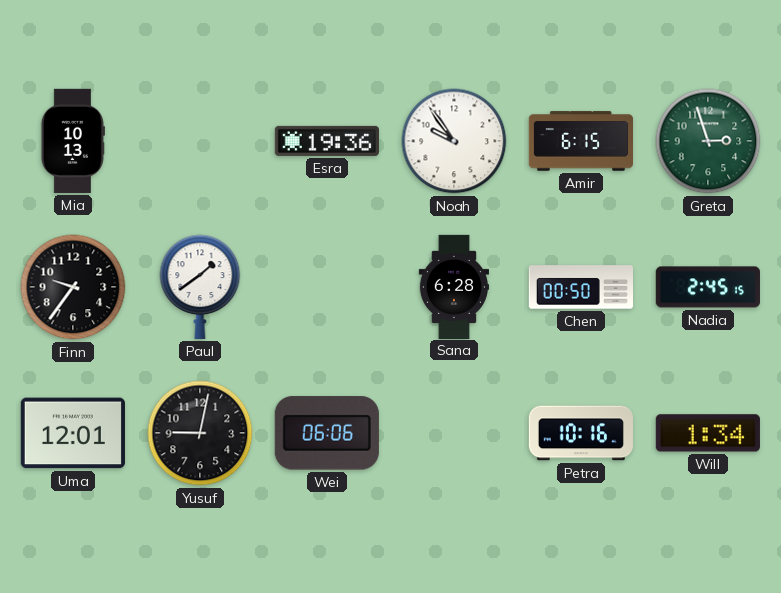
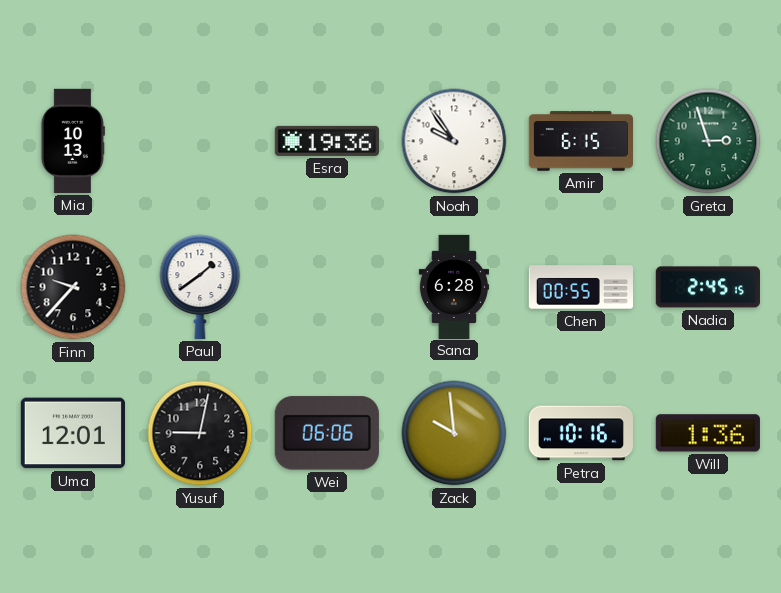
Finn: 9:36 -> 9:37 (73, 287)
Chen: 00:50 -> 00:55 (580, 287)
Zack: none -> 9:59 (454, 433)
Will: 1:34 -> 1:36 (708, 433)
